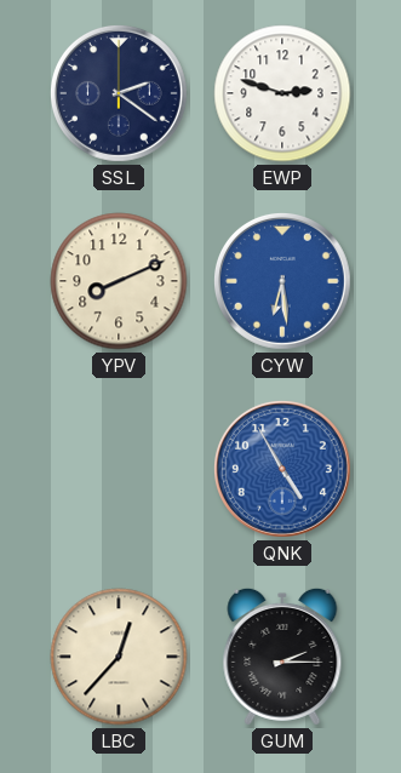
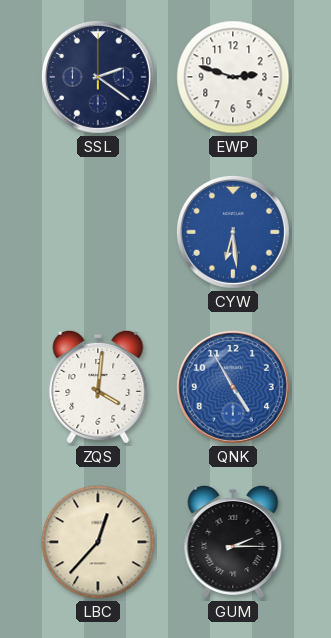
YPV: 8:11 -> none (119, 281)
ZQS: none -> 4:01 (98, 387)
